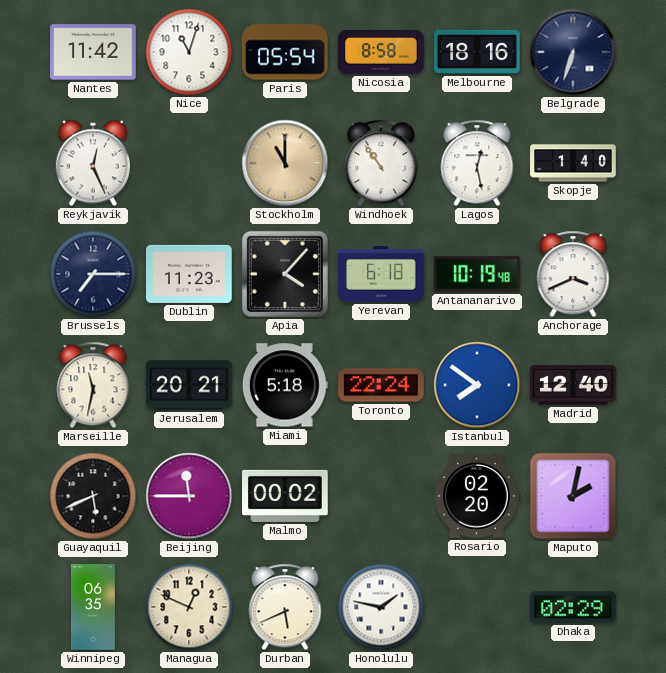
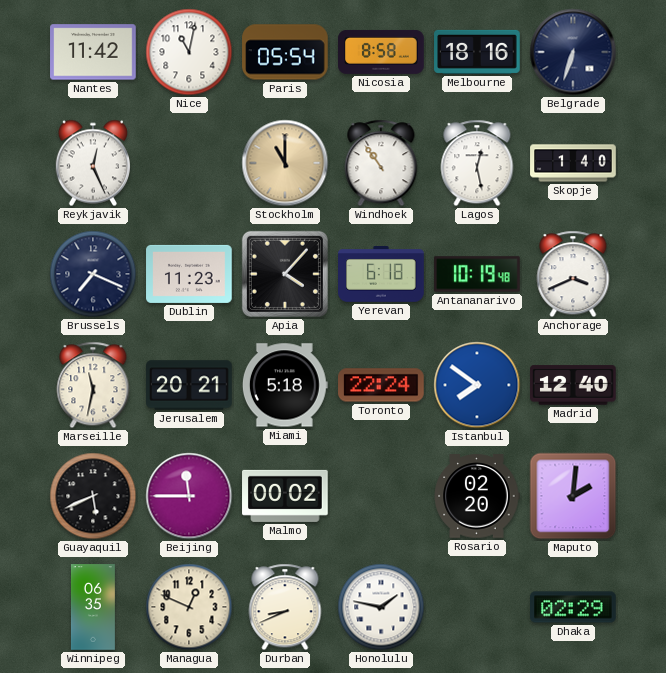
Nice: 11:03 -> 11:02 (189, 52)
Brussels: 7:15 -> 7:19 (93, 274)
Maputo: 2:02 -> 2:01 (573, 496)
Durban: 5:41 -> 8:41 (285, 607)
